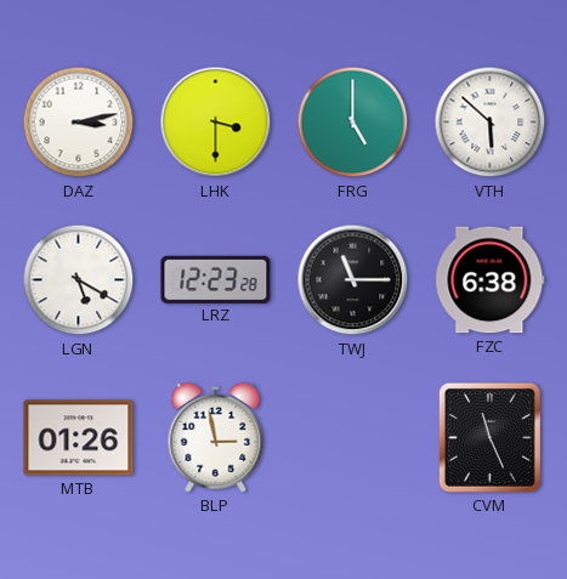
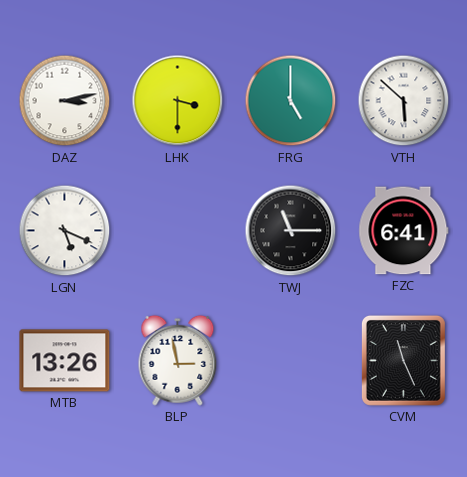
LGN: 5:20 -> 5:19 (65, 231)
LRZ: 12:23 -> none (216, 279)
FZC: 6:38 -> 6:41 (404, 231)
MTB: 01:26 -> 13:26 (65, 361)
